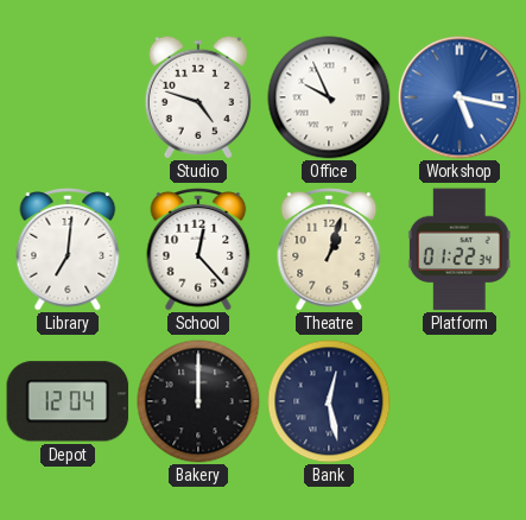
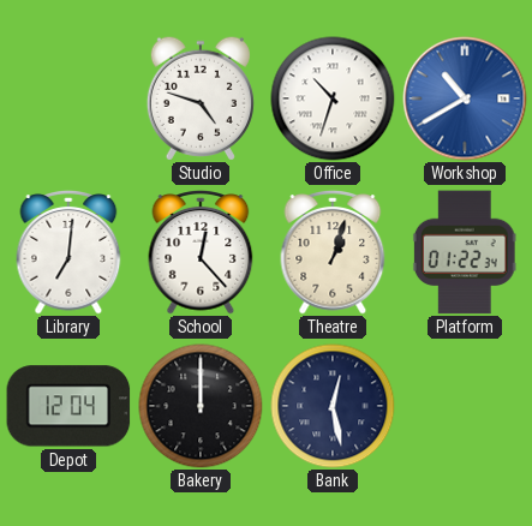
Office: 9:56 -> 10:33 (333, 98)
Workshop: 5:17 -> 10:40 (465, 98)
